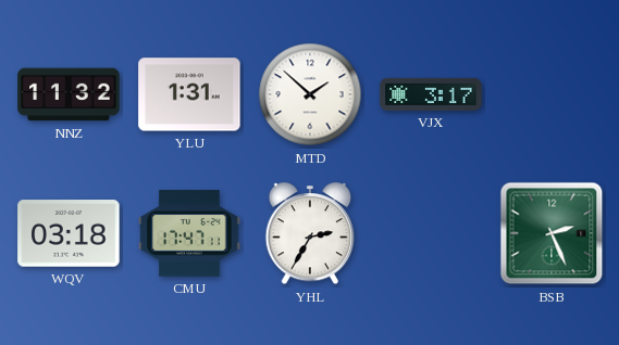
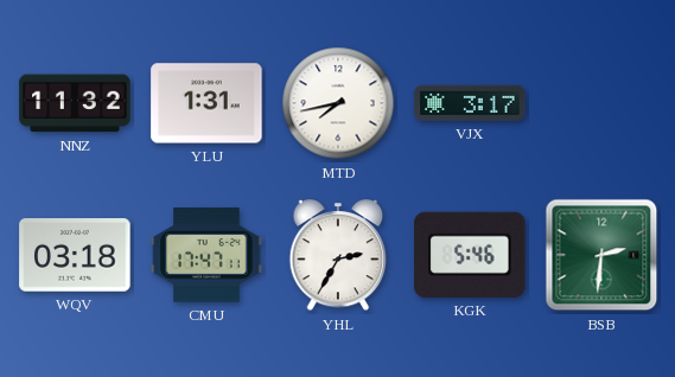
MTD: 1:52 -> 7:43 (338, 103)
KGK: none -> 5:46 (470, 255)
BSB: 2:26 -> 2:31 (601, 255)
